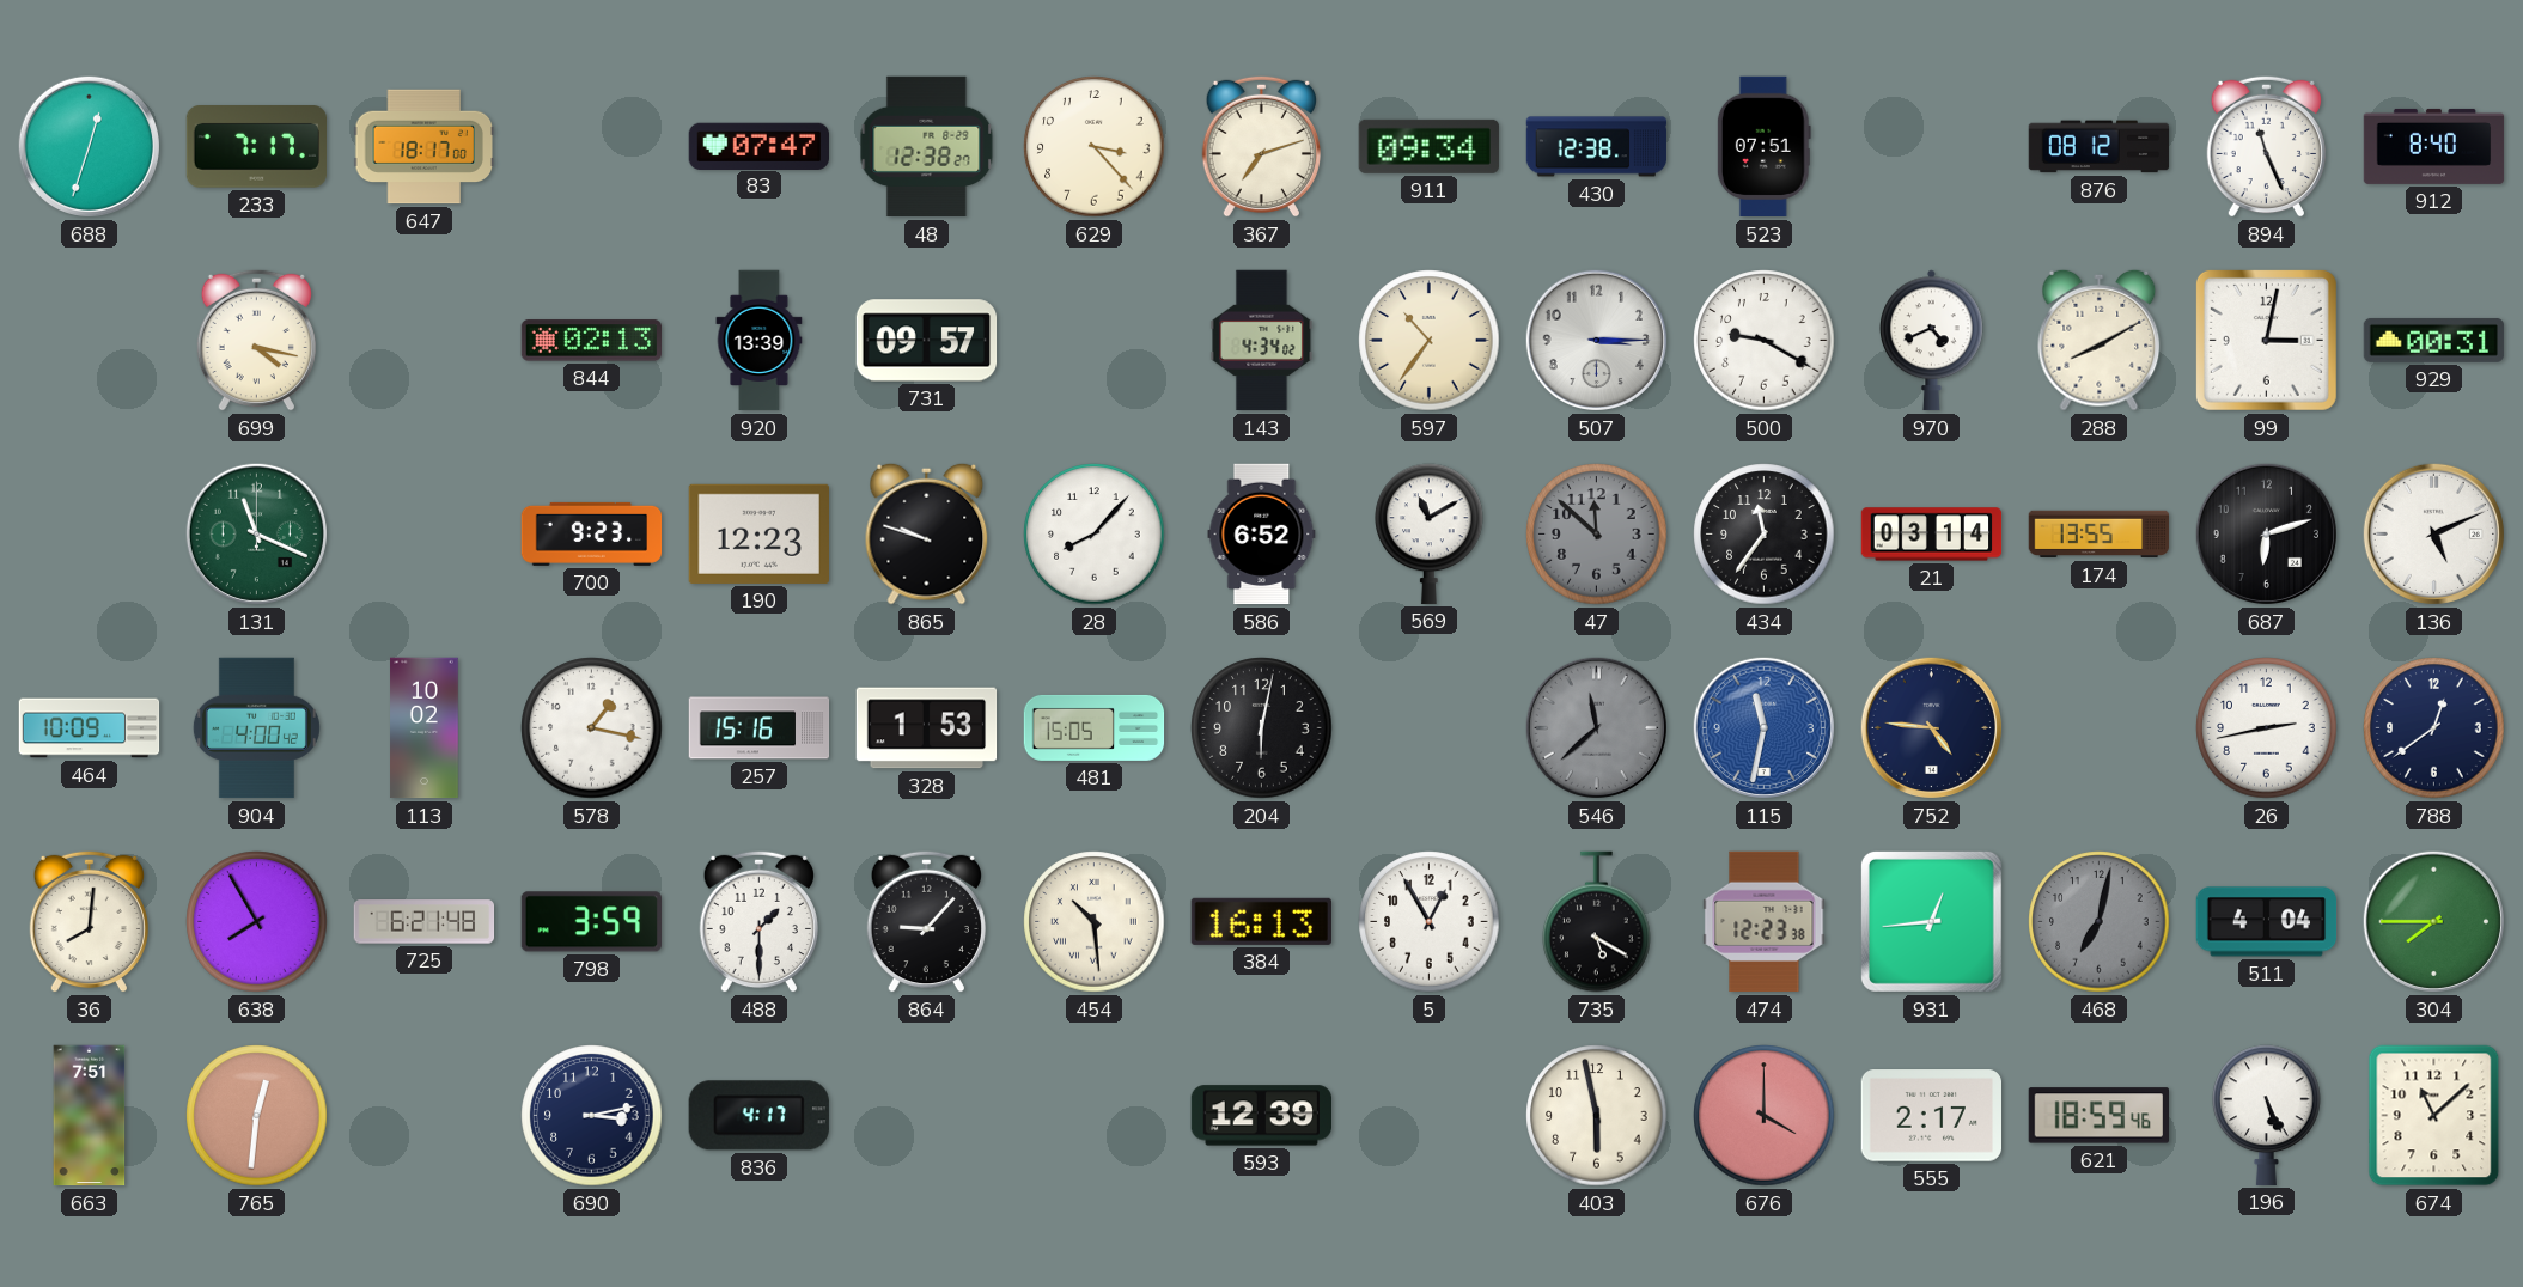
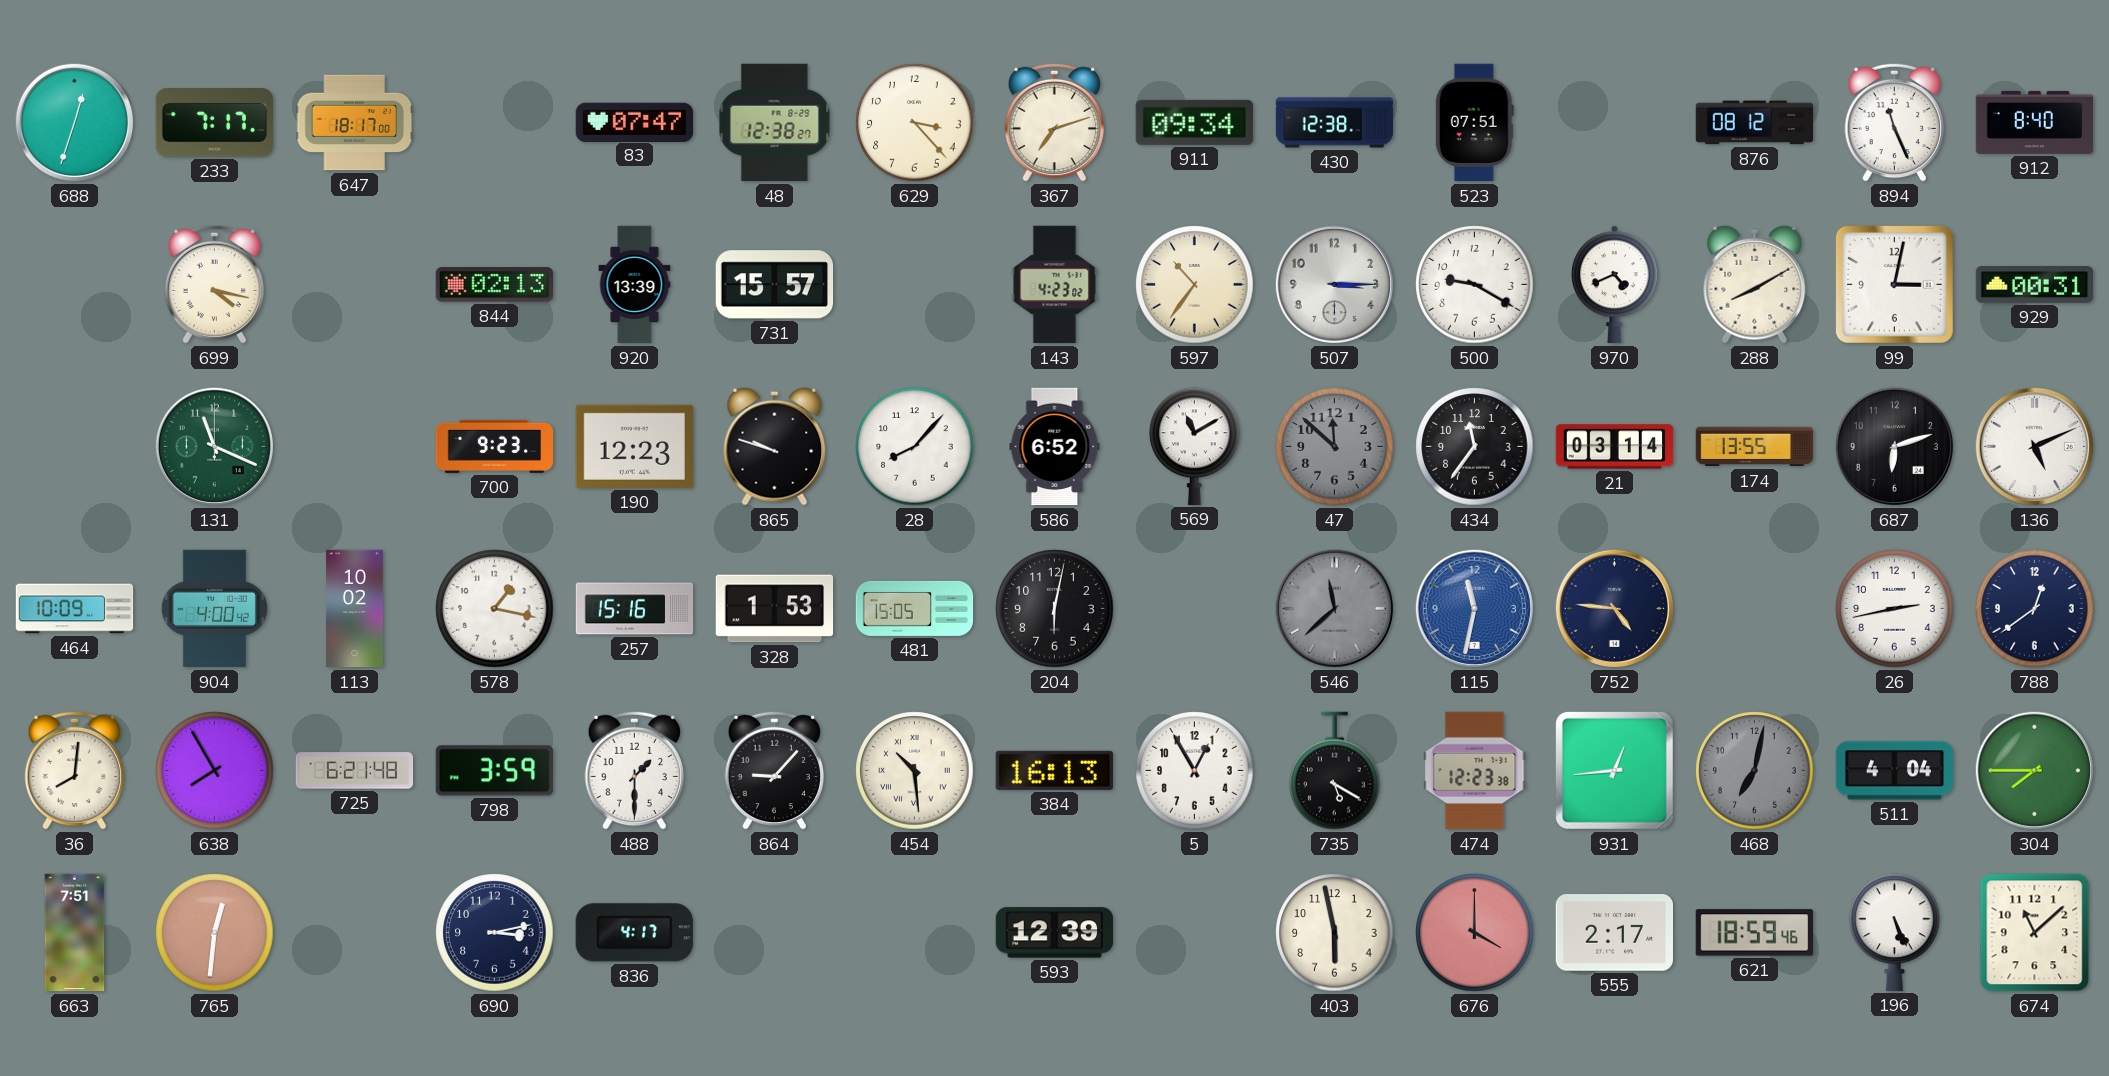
731: 09:57 -> 15:57 (775, 285)
143: 4:34 -> 4:23 (1055, 285)
